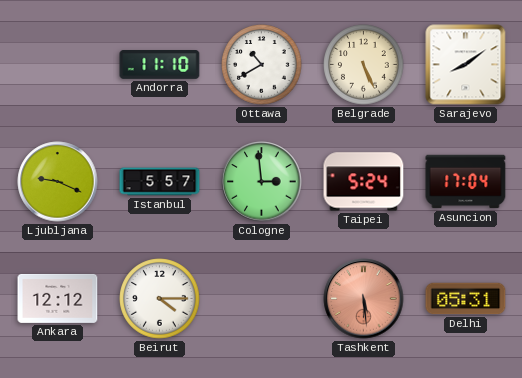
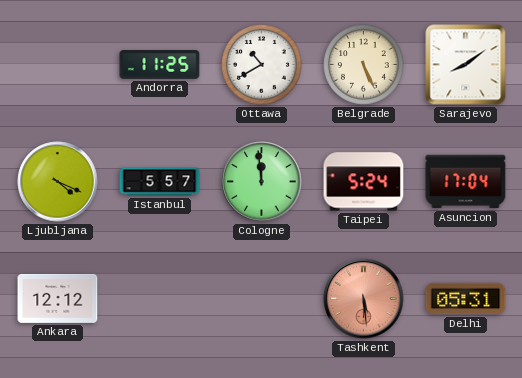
Andorra: 11:10 -> 11:25 (160, 65)
Ljubljana: 9:19 -> 4:19 (58, 182)
Cologne: 2:59 -> 11:59 (262, 182)
Beirut: 4:15 -> none (160, 299)
